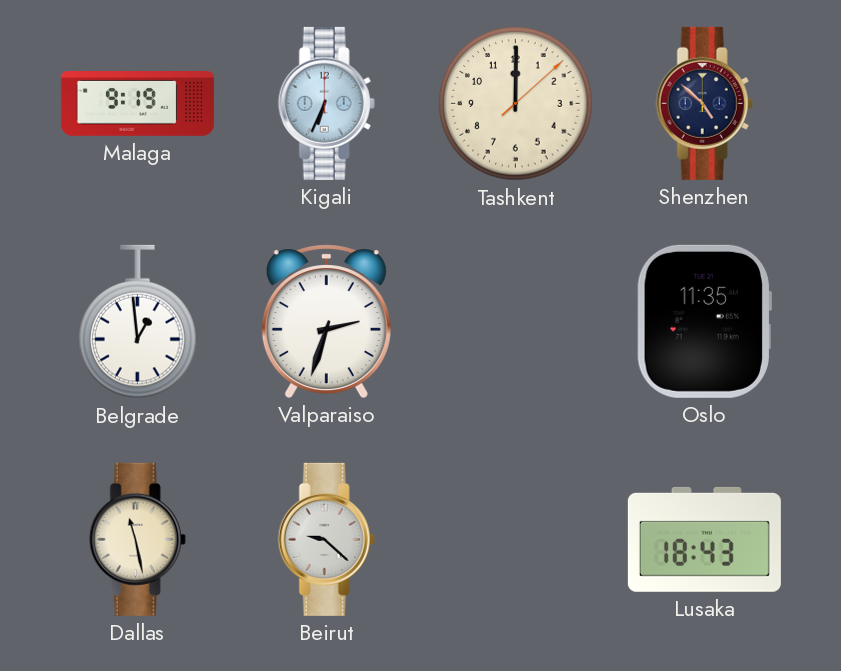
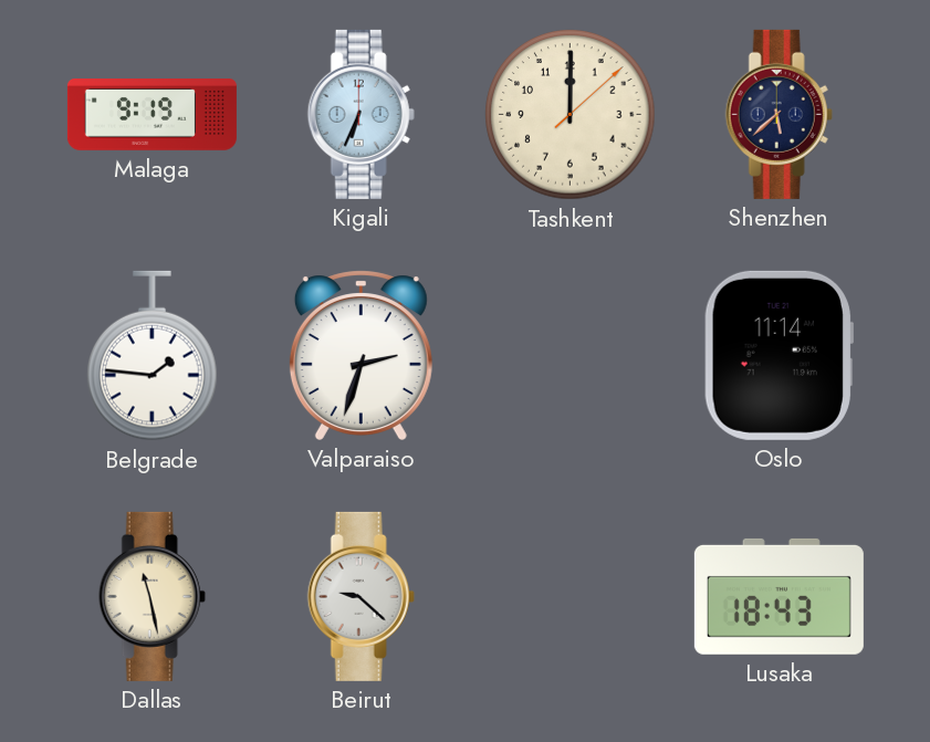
Shenzhen: 4:52 -> 5:38 (779, 114)
Belgrade: 12:59 -> 1:46 (153, 356)
Oslo: 11:35 -> 11:14 (779, 355)
